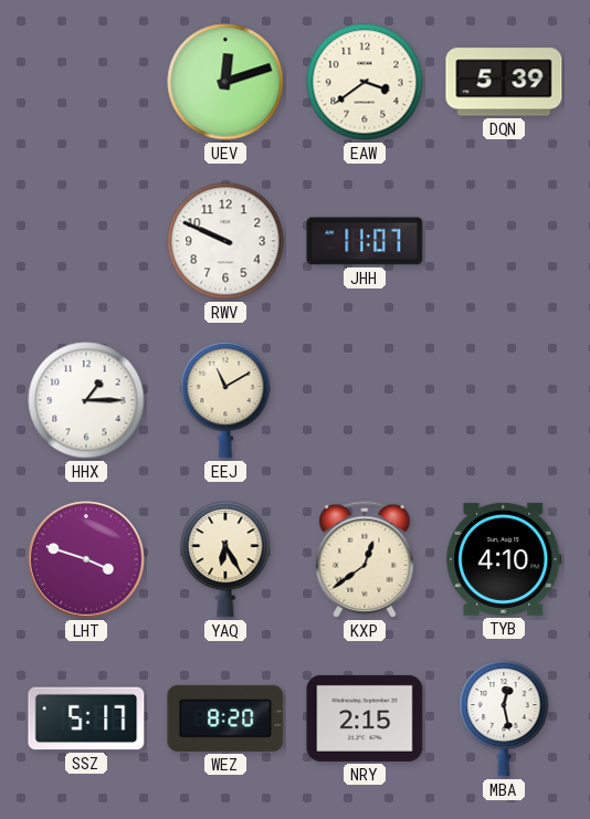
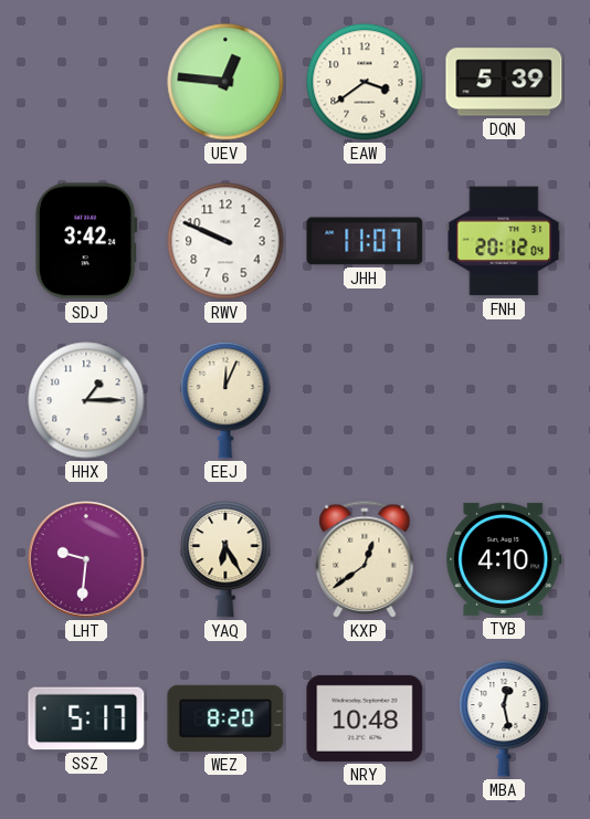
UEV: 12:12 -> 12:46 (225, 82)
SDJ: none -> 3:42 (86, 241)
FNH: none -> 20:12 (504, 241)
EEJ: 11:10 -> 12:04 (225, 400)
LHT: 3:48 -> 9:31 (86, 559)
NRY: 2:15 -> 10:48 (365, 718)
